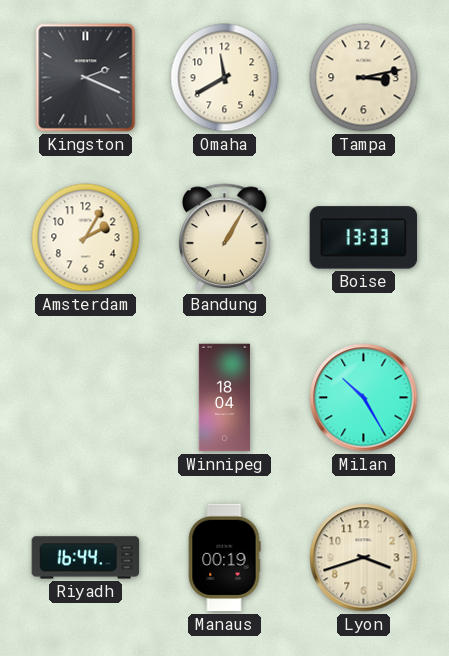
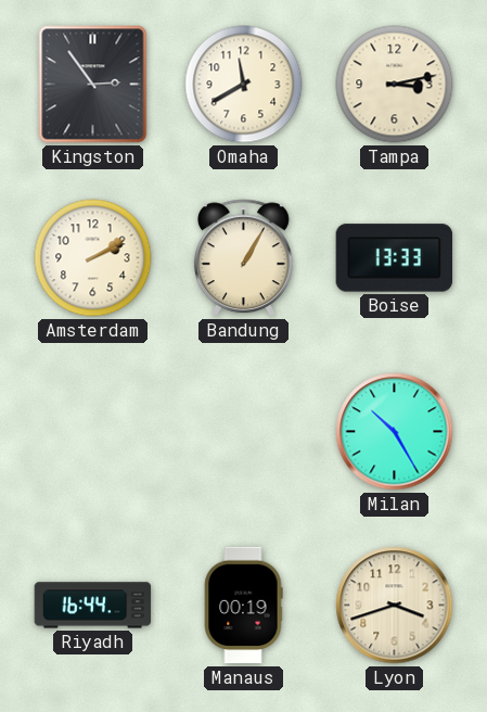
Kingston: 2:19 -> 2:54 (93, 85)
Amsterdam: 2:05 -> 2:10 (93, 258)
Winnipeg: 18:04 -> none (224, 398)
